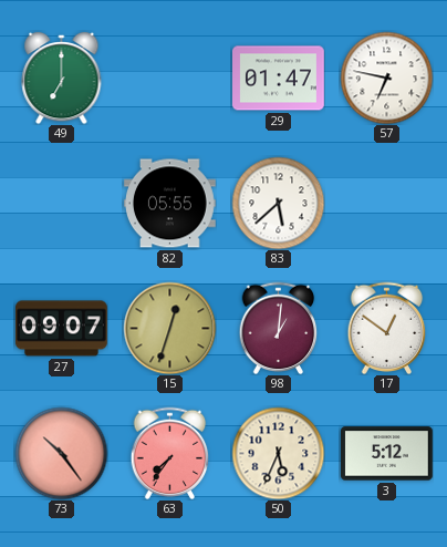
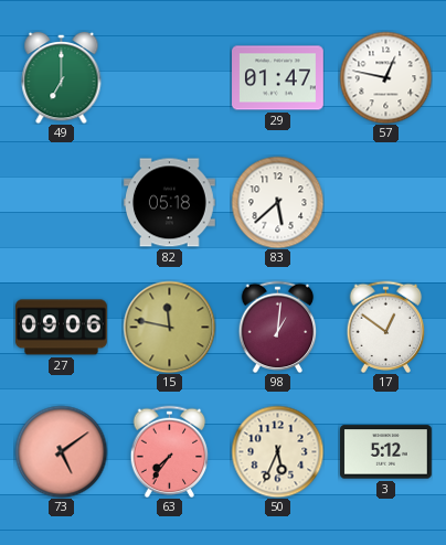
57: 6:47 -> 12:47 (385, 77)
82: 05:55 -> 05:18 (170, 203)
27: 09:07 -> 09:06 (62, 328)
15: 12:33 -> 11:47 (169, 327)
73: 10:24 -> 5:09 (61, 451)
